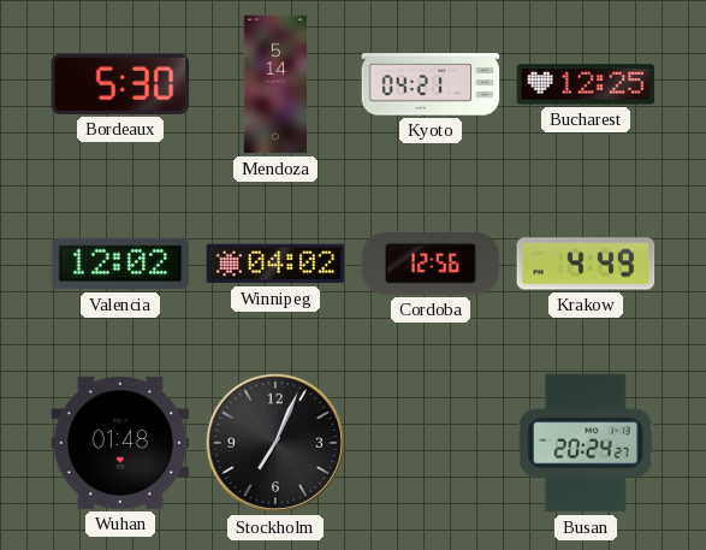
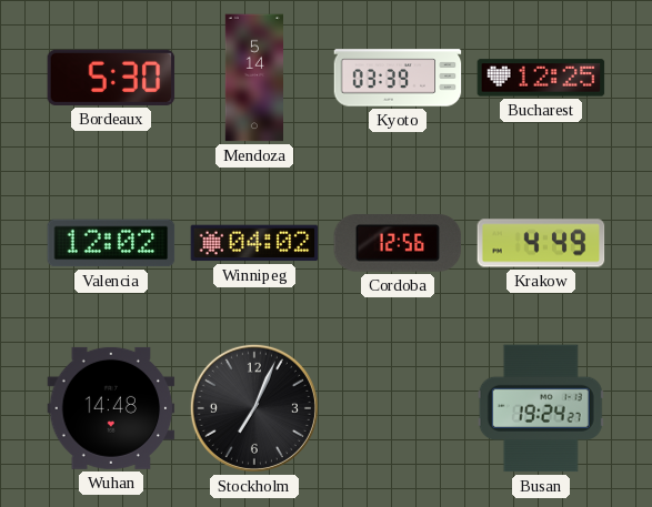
Kyoto: 04:21 -> 03:39 (398, 78)
Wuhan: 01:48 -> 14:48 (111, 408)
Busan: 20:24 -> 19:24 (541, 408)
